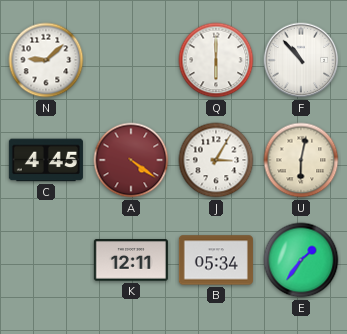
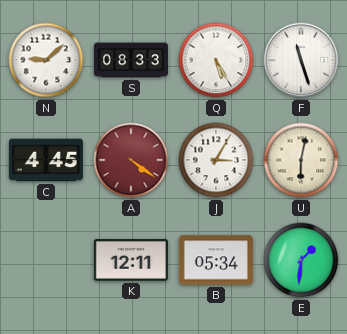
S: none -> 08:33 (131, 60)
Q: 6:00 -> 5:25 (216, 60)
F: 10:53 -> 11:27 (301, 60)
E: 1:36 -> 1:31 (301, 260)
